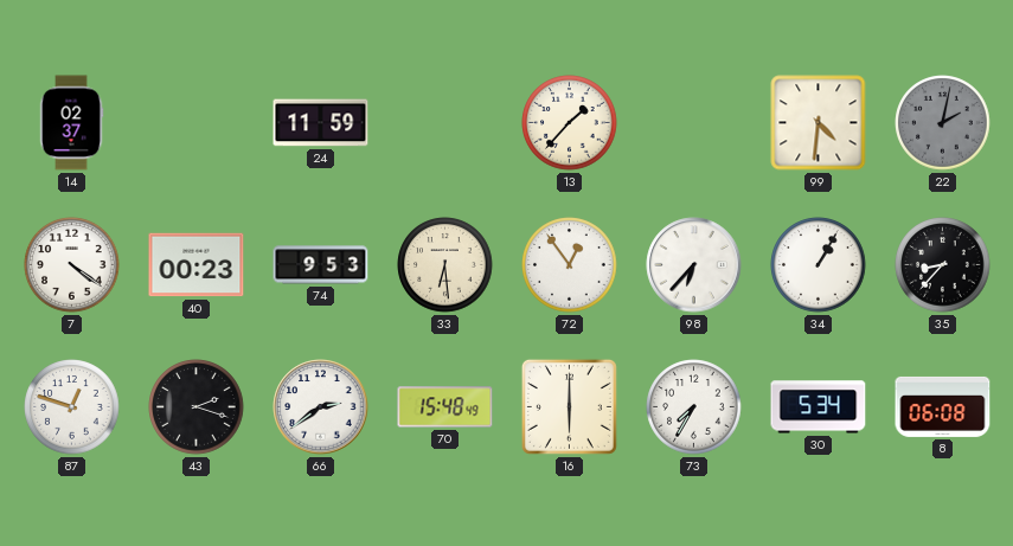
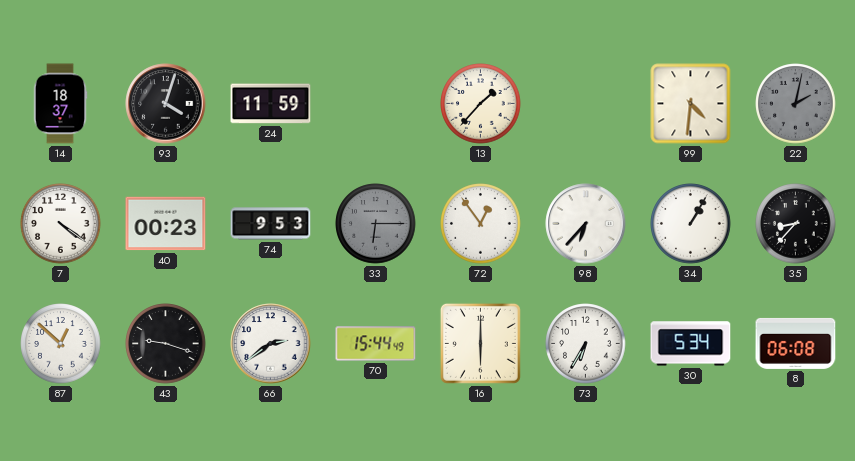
14: 02:37 -> 18:37 (60, 104)
93: none -> 4:03 (166, 104)
33: 6:29 -> 6:15 (376, 224)
33 dial: cream -> grey (376, 224)
87: 12:48 -> 12:52 (61, 344)
43: 2:18 -> 9:18 (166, 344)
70: 15:48 -> 15:44 (376, 344)
73: 7:35 -> 6:35 (586, 344)
